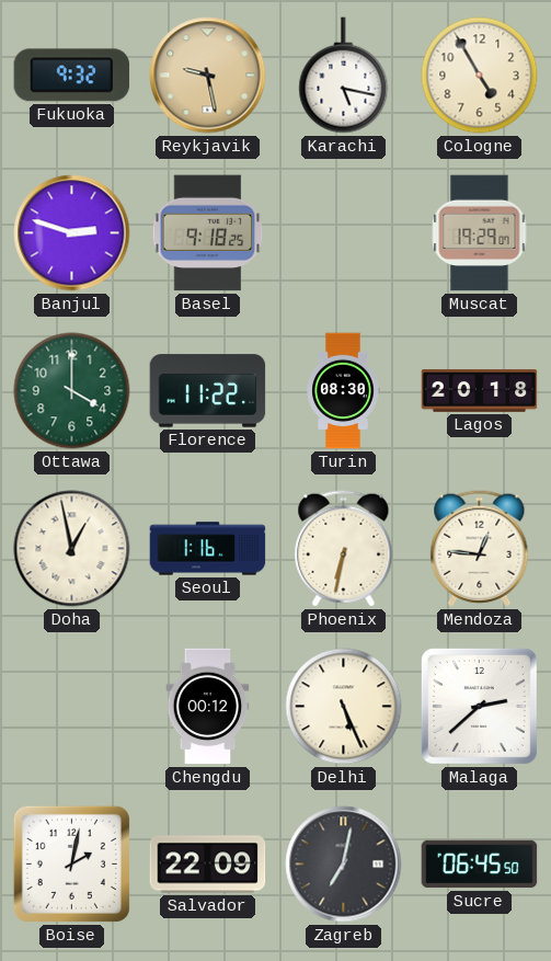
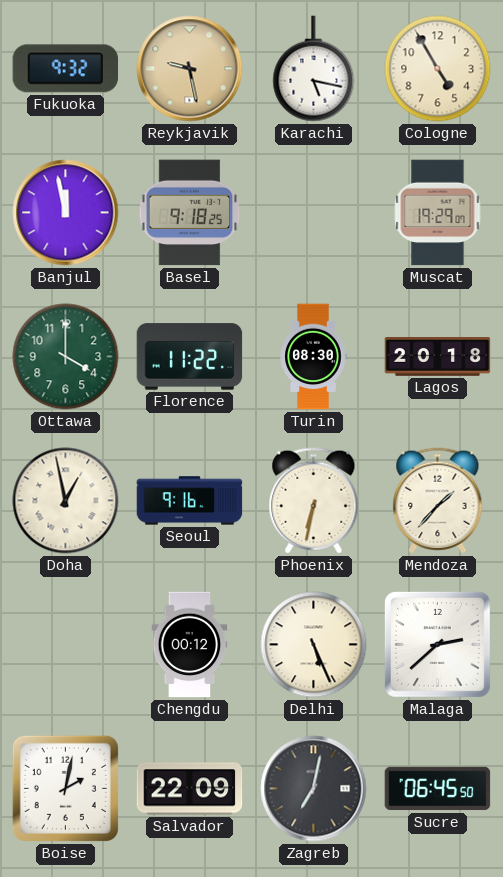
Banjul: 2:48 -> 11:58 (66, 213)
Seoul: 1:16 -> 9:16 (190, 501)
Mendoza: 12:46 -> 1:37 (438, 501)
